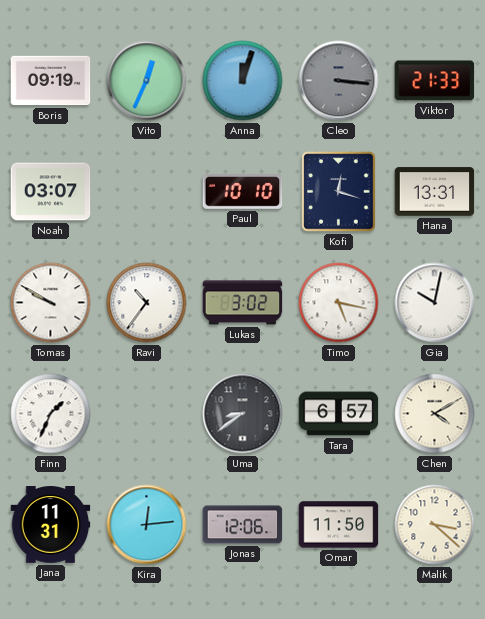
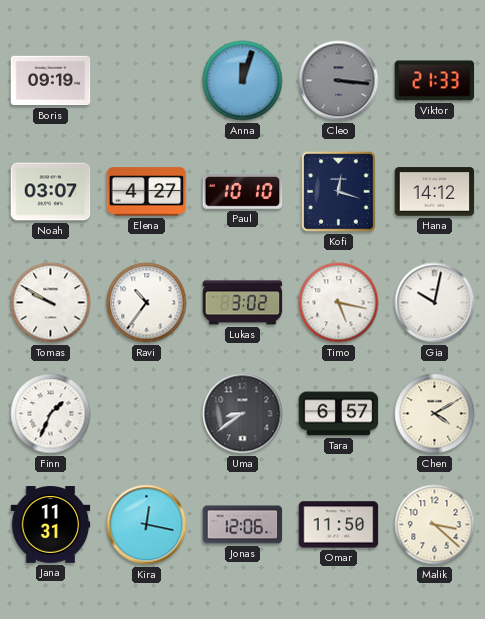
Vito: 12:34 -> none (147, 81)
Elena: none -> 4:27 (147, 192)
Hana: 13:31 -> 14:12 (435, 192)
Kira: 12:14 -> 12:17 (147, 525)
